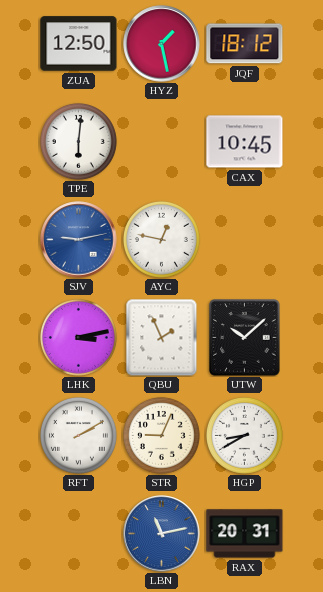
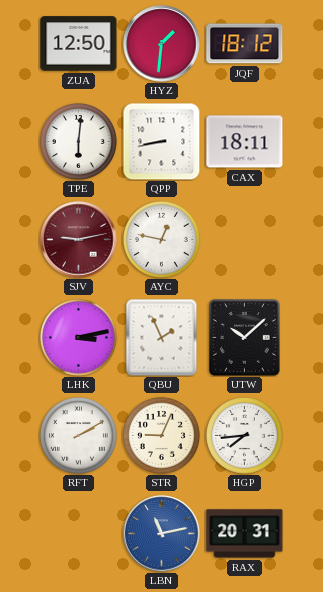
HYZ: 1:28 -> 1:31 (162, 44)
QPP: none -> 8:43 (161, 141)
CAX: 10:45 -> 18:11 (245, 142)
SJV dial: blue -> burgundy (79, 240)
HGP: 8:40 -> 7:44 (244, 435)
